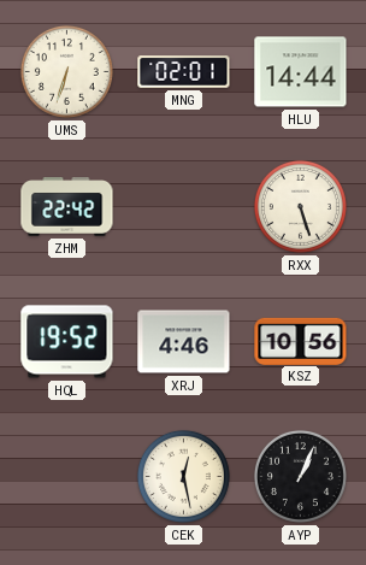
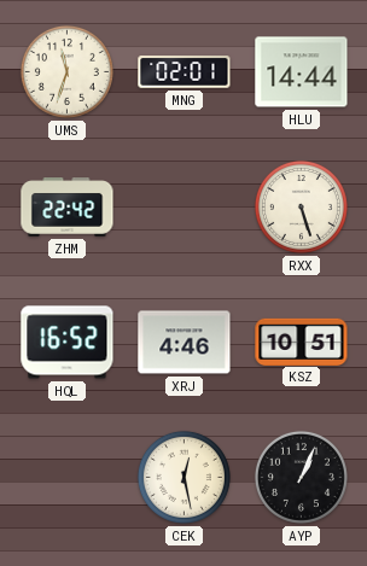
UMS: 6:33 -> 11:33 (66, 71)
HQL: 19:52 -> 16:52 (68, 343)
KSZ: 10:56 -> 10:51 (302, 342)
